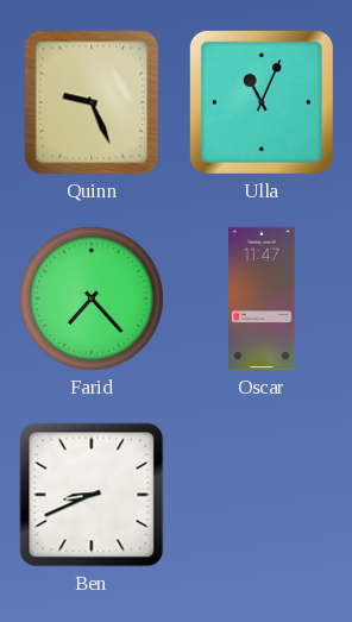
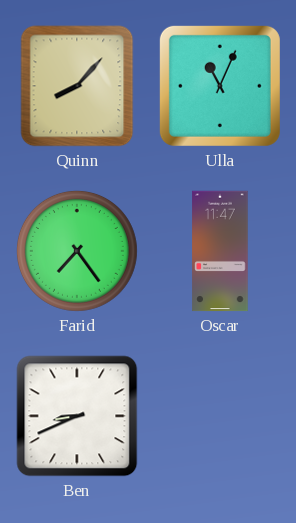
Quinn: 9:26 -> 8:07 (77, 86)
Farid: 7:23 -> 7:24 (77, 251)
